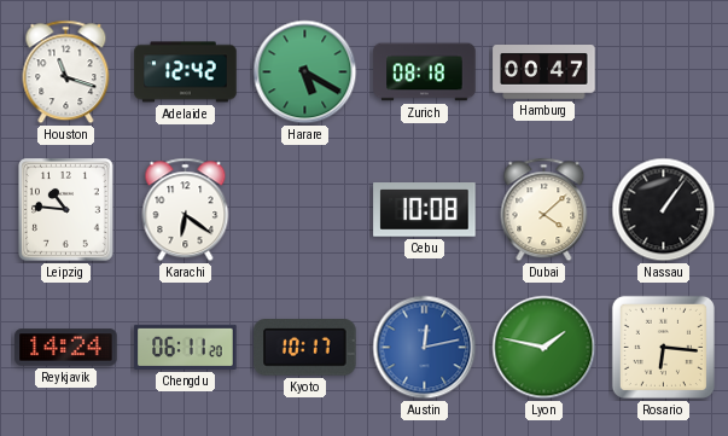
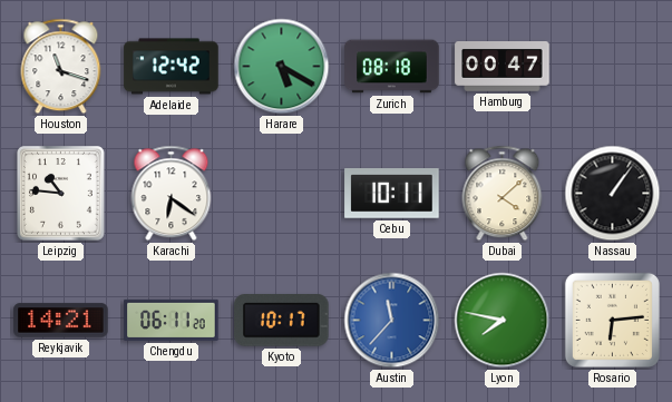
Cebu: 10:08 -> 10:11 (392, 194)
Reykjavik: 14:24 -> 14:21 (61, 321)
Austin: 12:13 -> 11:37 (392, 321)
Lyon: 1:47 -> 7:47 (503, 321)
Rosario: 6:16 -> 6:14 (612, 320)
